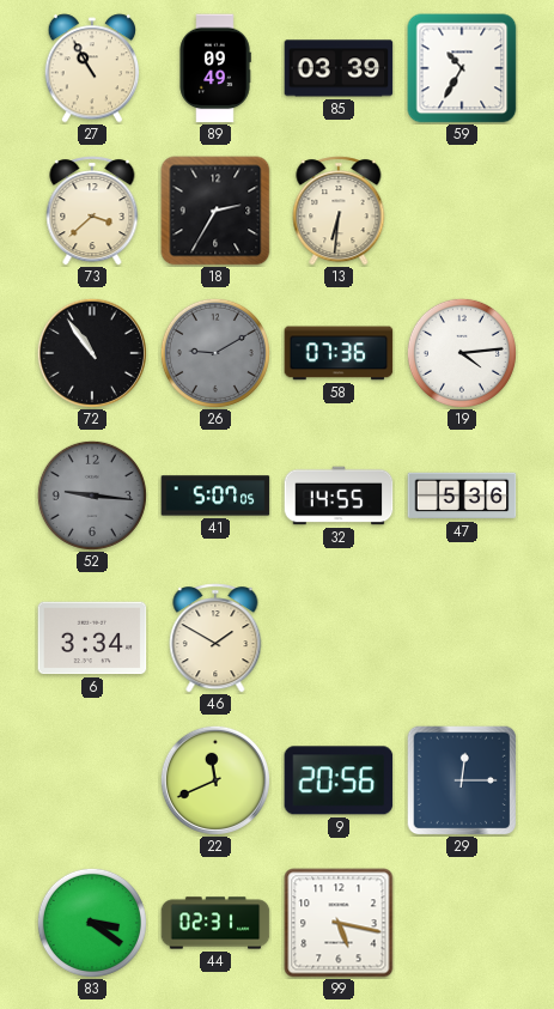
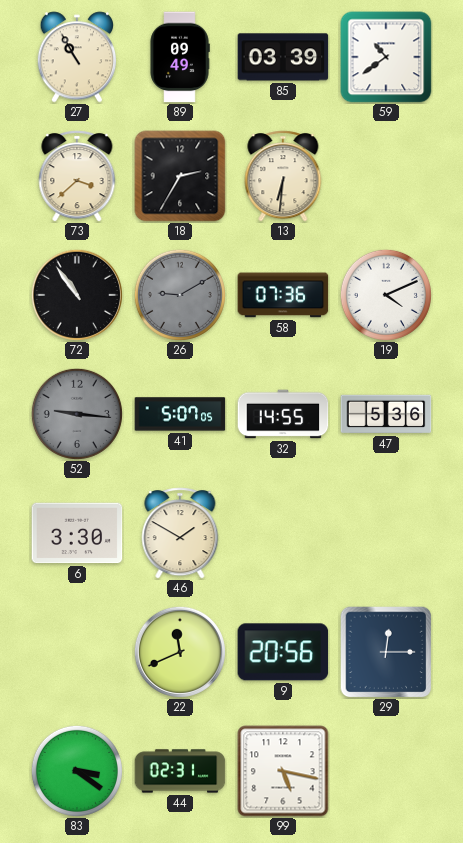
59: 10:35 -> 10:39 (386, 57)
19: 4:14 -> 4:11 (386, 295)
6: 3:34 -> 3:30 (77, 533)
